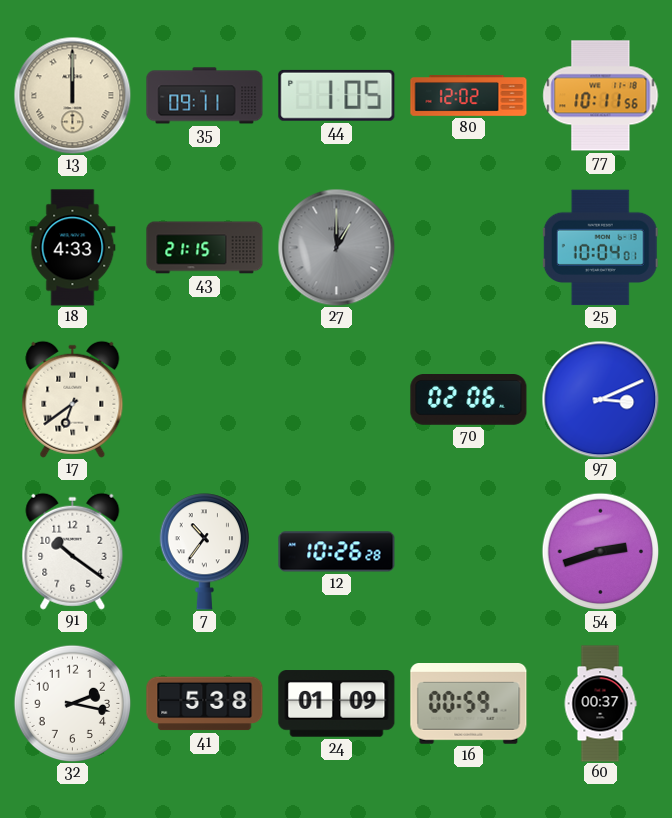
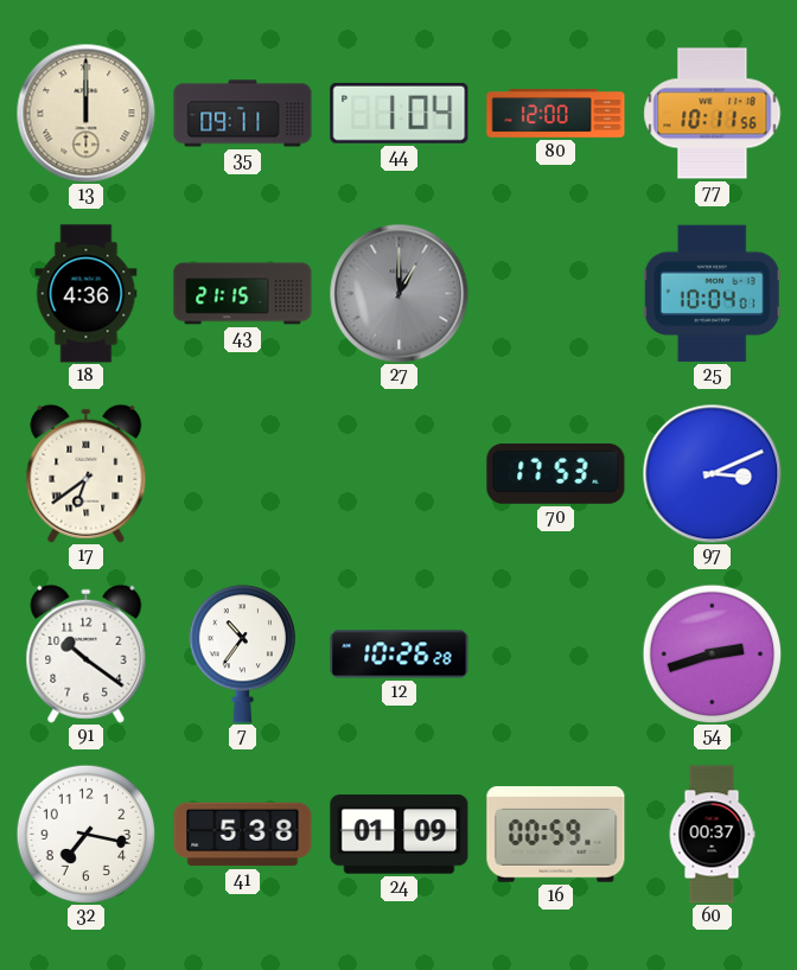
44: 1:05 -> 1:04 (400, 113)
80: 12:02 -> 12:00 (556, 114)
18: 4:33 -> 4:36 (87, 294)
70: 02:06 -> 17:53 (556, 474)
32: 2:17 -> 7:17 (85, 834)
